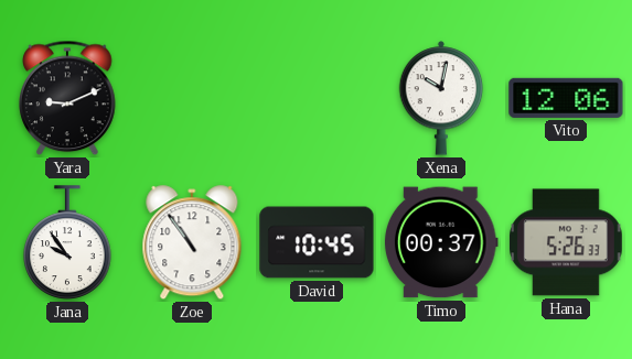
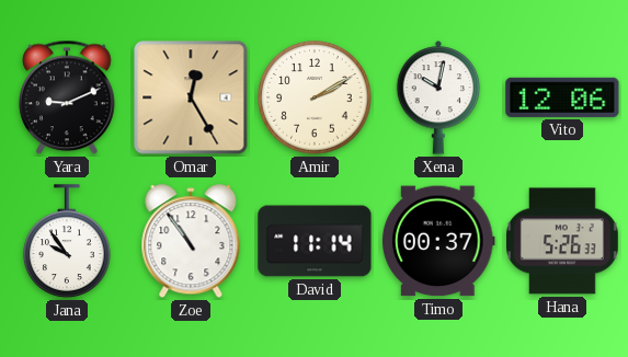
Omar: none -> 12:25 (191, 97)
Amir: none -> 2:10 (315, 97)
David: 10:45 -> 11:14 (315, 241)
